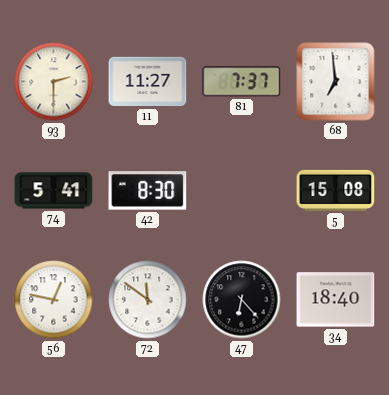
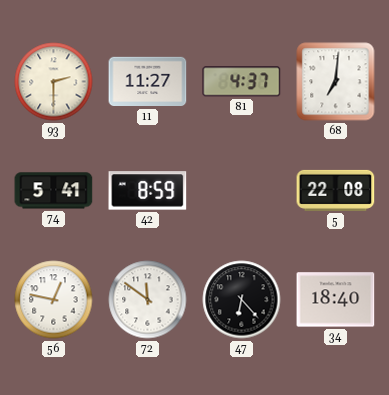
81: 7:37 -> 4:37 (242, 82)
68: 6:59 -> 7:01 (336, 82)
42: 8:30 -> 8:59 (148, 191)
5: 15:08 -> 22:08 (336, 190)
